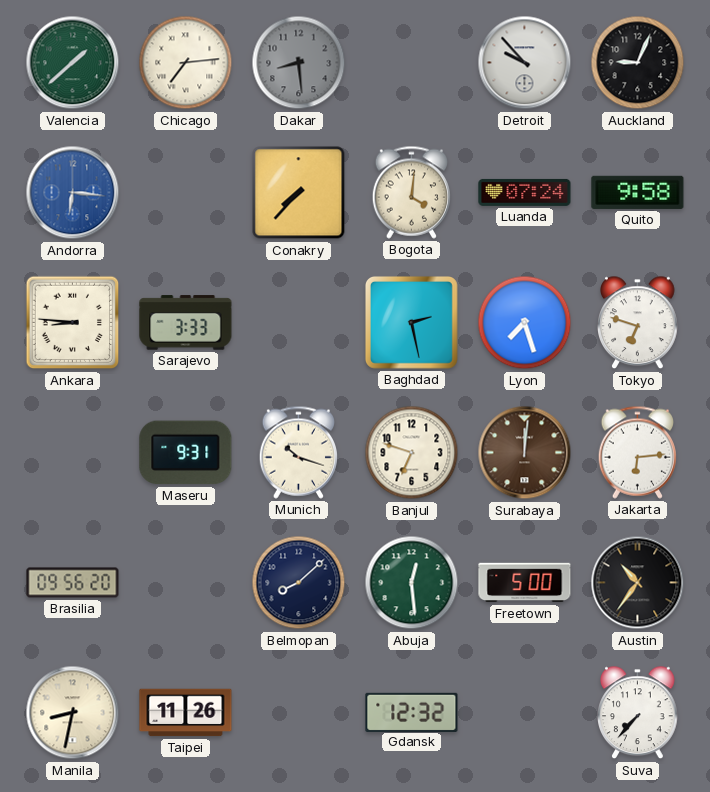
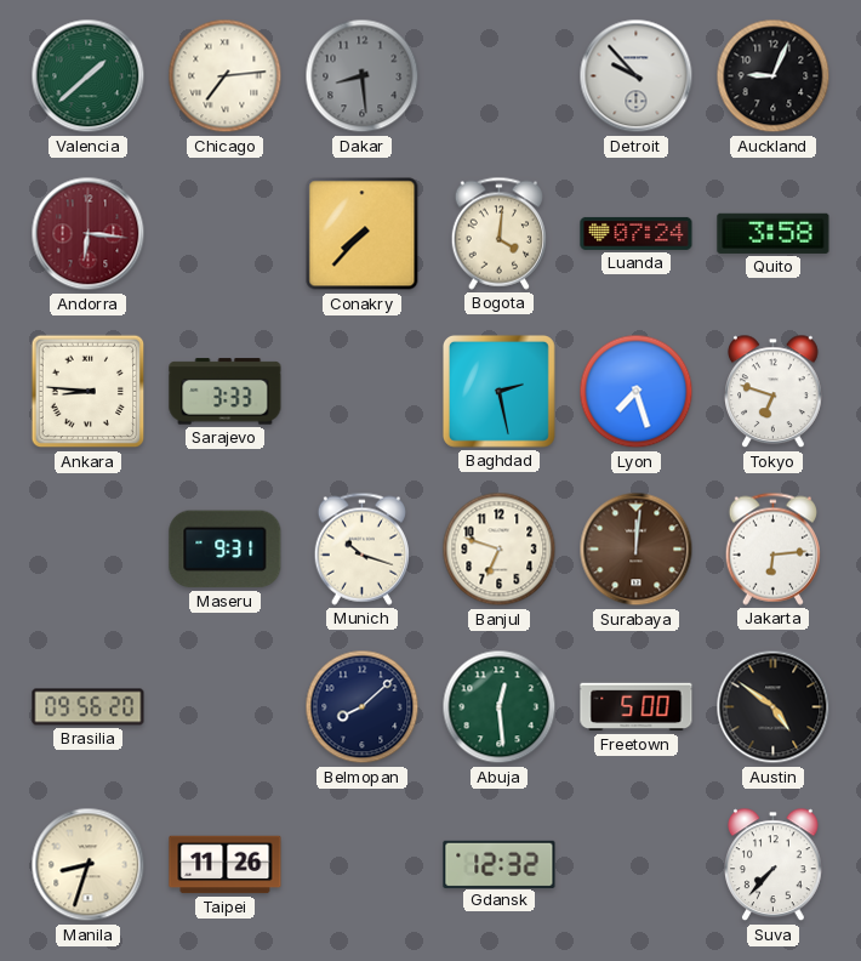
Andorra dial: blue -> burgundy (89, 234)
Quito: 9:58 -> 3:58 (774, 233)
Austin: 10:36 -> 4:51 (774, 707)
Manila: 8:32 -> 8:33 (89, 865)
